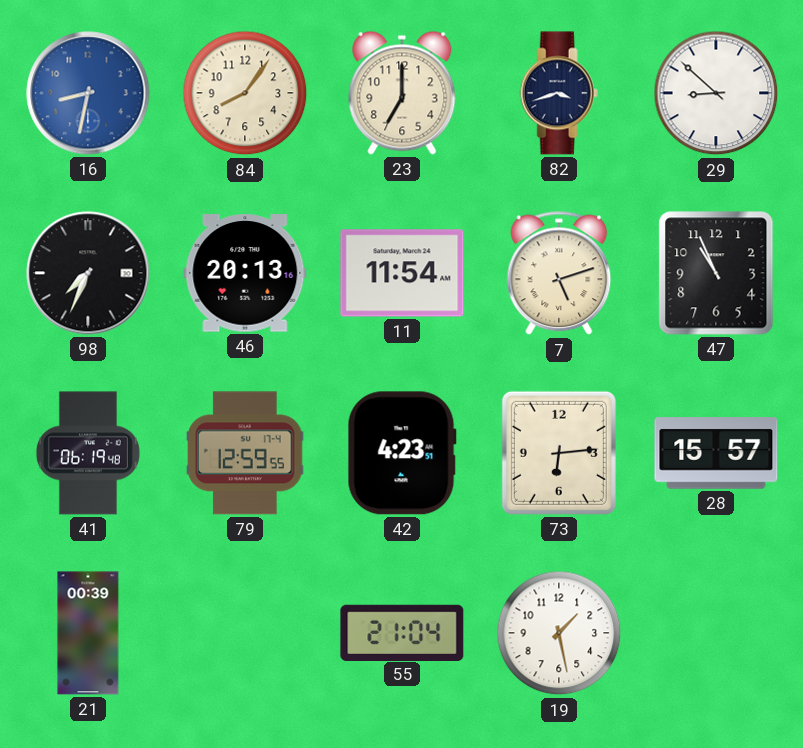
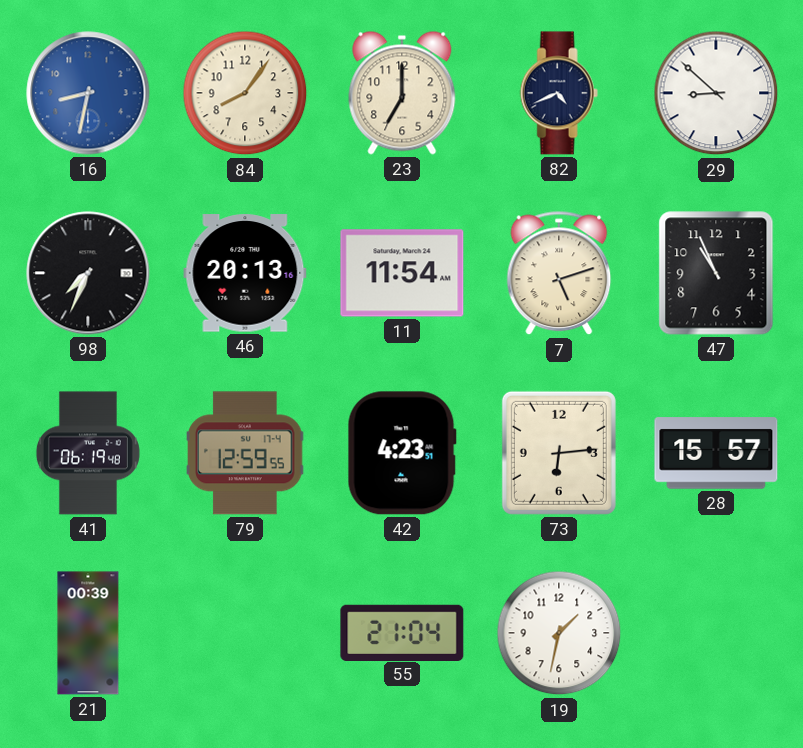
82: 3:42 -> 4:41 (559, 93)
19: 1:28 -> 1:32 (559, 633)
